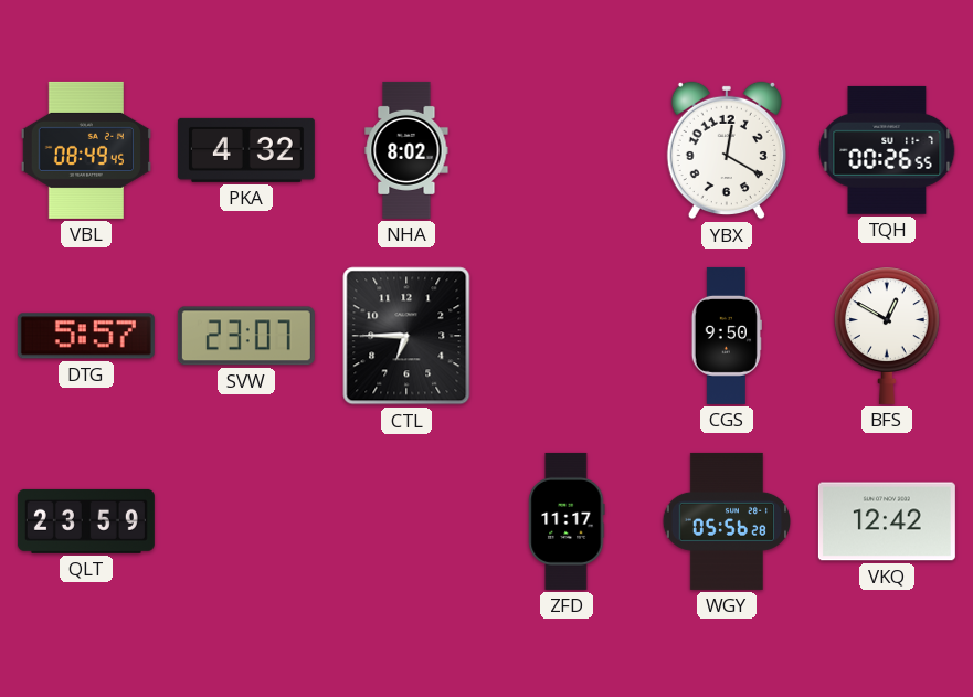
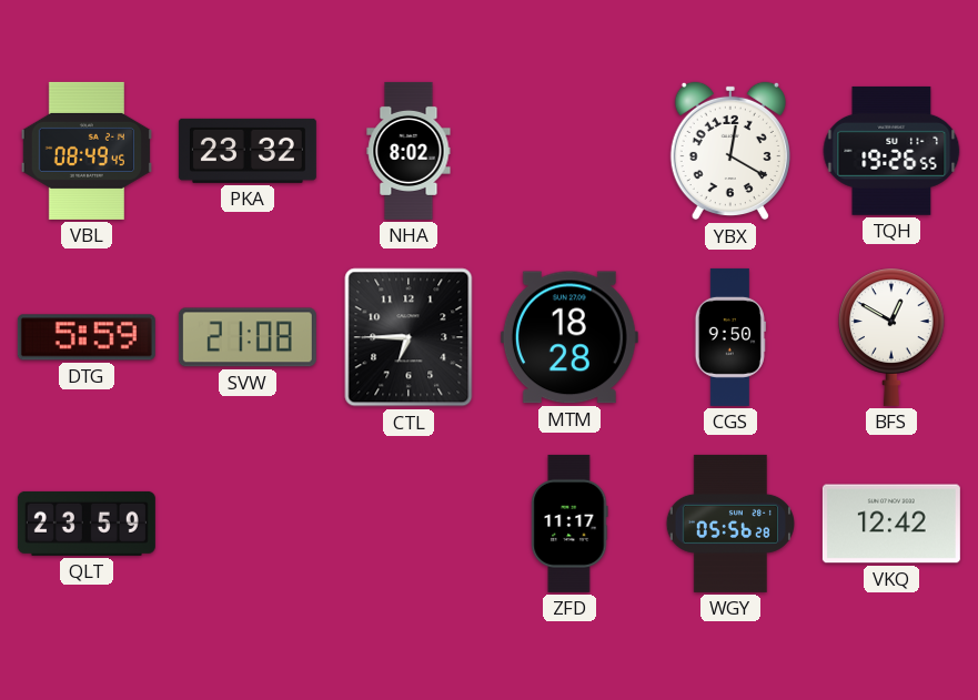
PKA: 4:32 -> 23:32 (248, 151)
TQH: 00:26 -> 19:26 (891, 151)
DTG: 5:57 -> 5:59 (87, 337)
SVW: 23:07 -> 21:08 (248, 337)
MTM: none -> 18:28 (569, 337)
